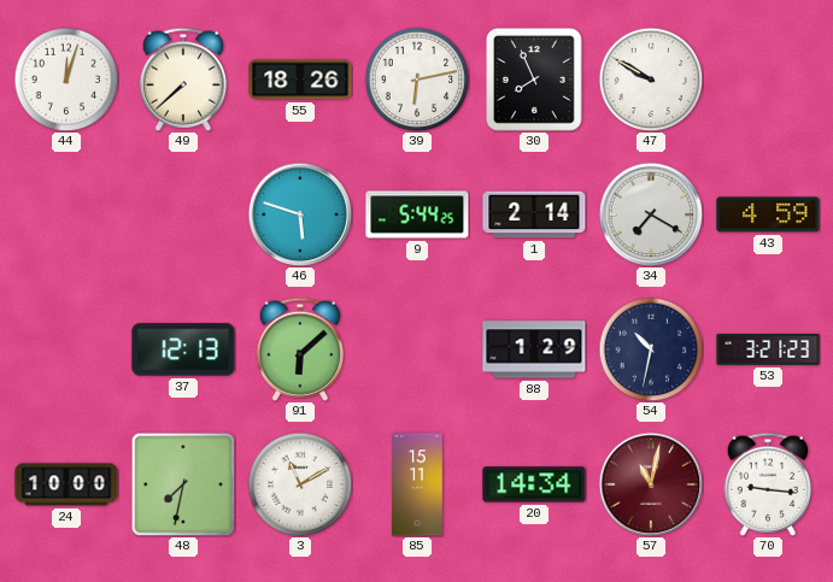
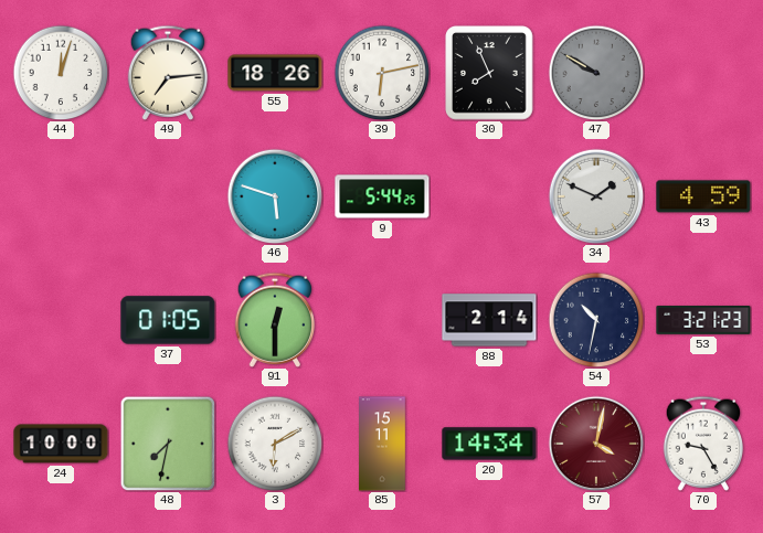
49: 7:38 -> 7:14 (168, 73)
47 dial: white -> grey (596, 73)
1: 2:14 -> none (534, 214)
34: 7:20 -> 1:49 (596, 196)
37: 12:13 -> 01:05 (168, 320)
91: 6:08 -> 12:30 (275, 320)
88: 1:29 -> 2:14 (489, 320)
3: 11:10 -> 6:10 (275, 444)
57: 11:02 -> 4:02 (596, 444)
70: 9:16 -> 9:25 (703, 444)
